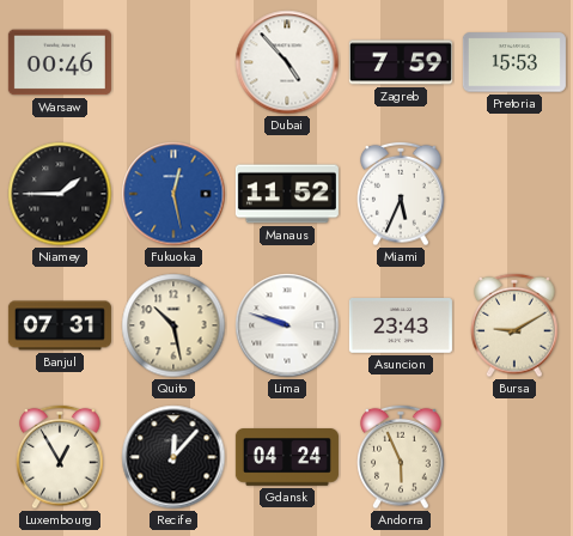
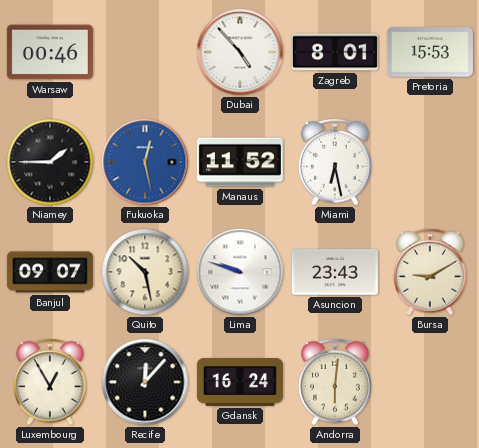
Zagreb: 7:59 -> 8:01 (335, 52)
Miami: 5:34 -> 6:28 (335, 162)
Banjul: 07:31 -> 09:07 (50, 272)
Gdansk: 04:24 -> 16:24 (240, 382)
Andorra: 5:56 -> 6:01 (335, 382)
